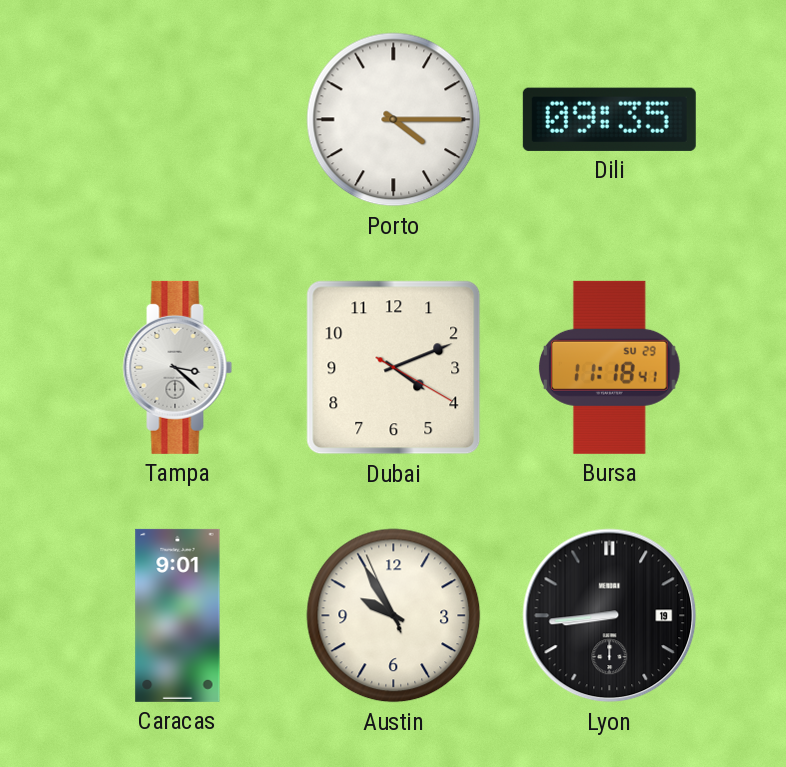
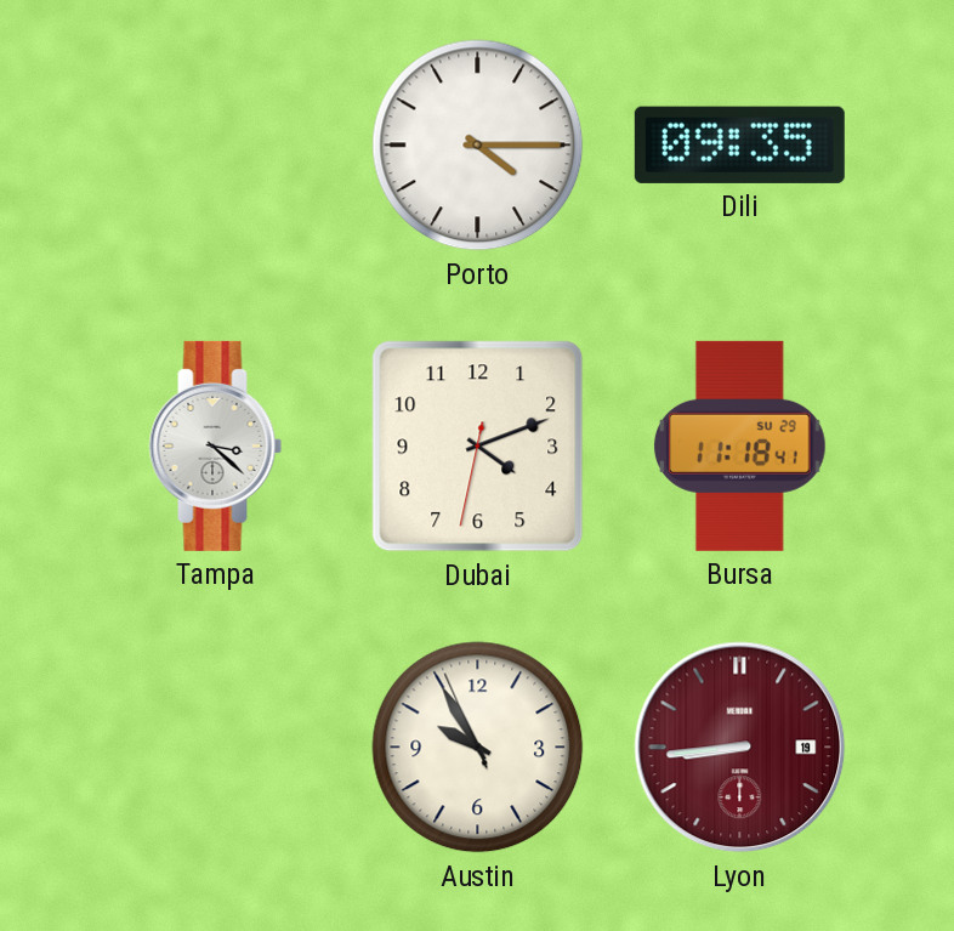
Dubai: 4:11:20 -> 4:11:32 (478, 447)
Caracas: 9:01 -> none (178, 615)
Lyon dial: black -> burgundy (740, 748)
